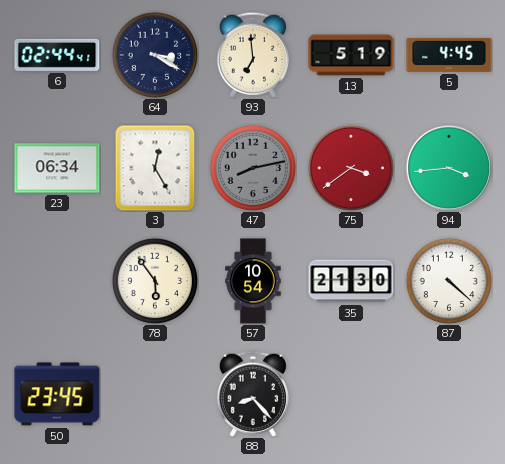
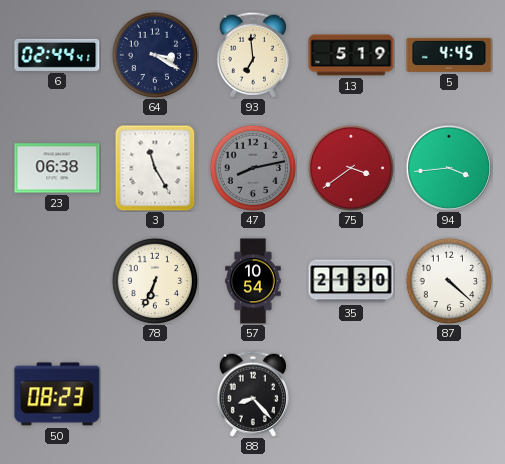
23: 06:34 -> 06:38 (57, 168)
3: 12:25 -> 11:25 (155, 168)
78: 5:54 -> 6:34 (155, 281)
50: 23:45 -> 08:23 (57, 394)
